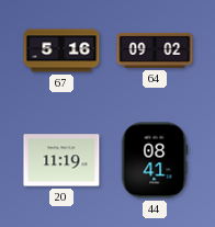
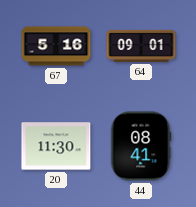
64: 09:02 -> 09:01 (141, 46)
20: 11:19 -> 11:30 (56, 146)
